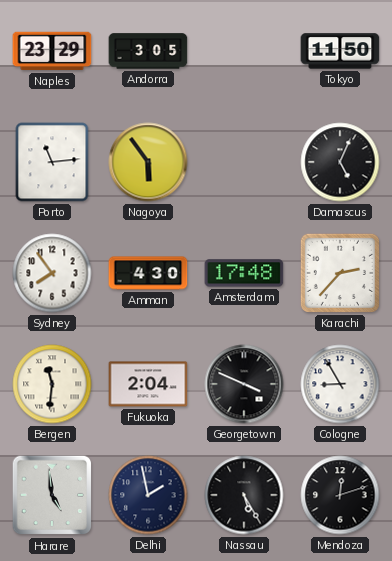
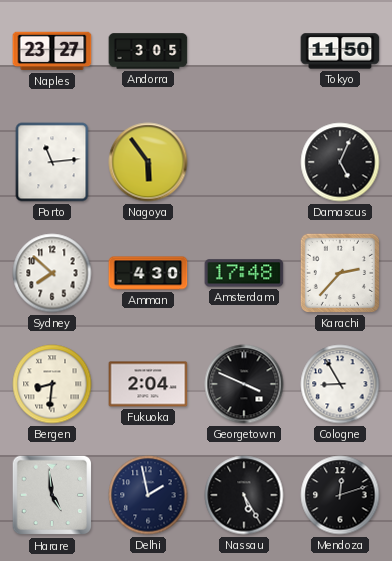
Naples: 23:29 -> 23:27 (52, 51)
Sydney: 7:54 -> 7:52 (52, 273)
Bergen: 11:31 -> 8:31 (52, 384)
